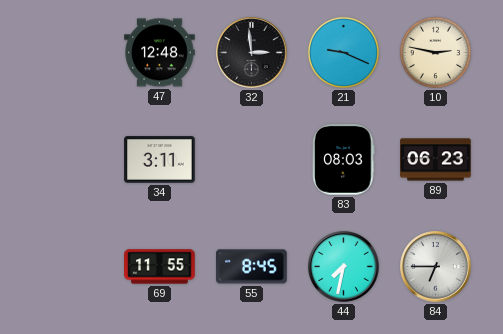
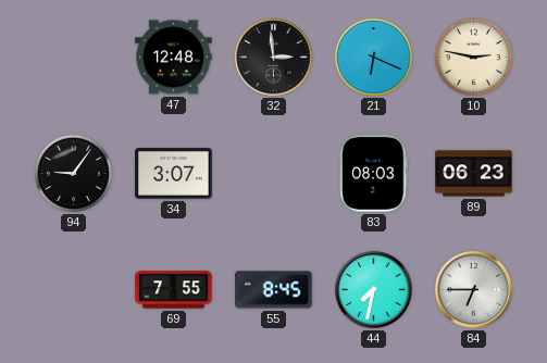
21: 9:19 -> 6:19 (373, 57)
94: none -> 9:06 (73, 173)
34: 3:11 -> 3:07 (174, 174)
69: 11:55 -> 7:55 (174, 290)
